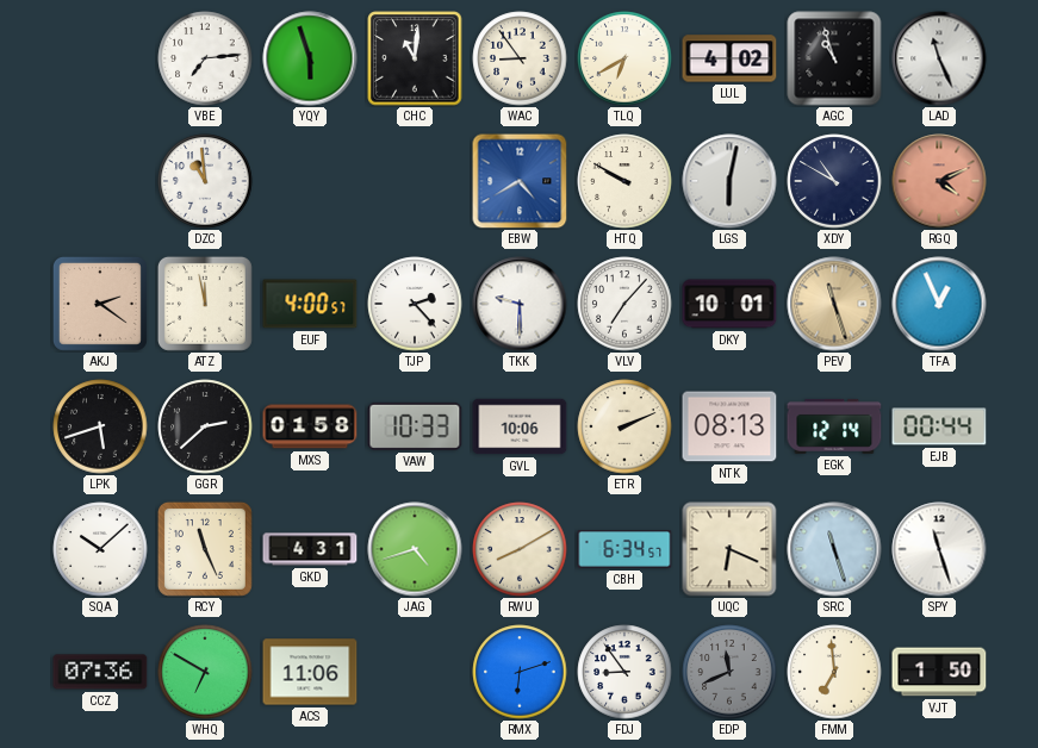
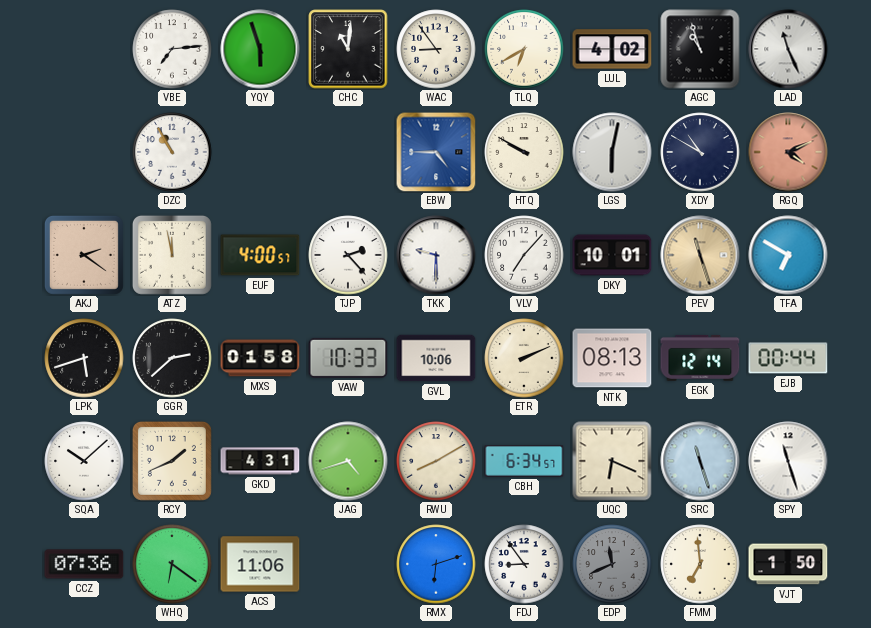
DZC: 10:59 -> 10:55 (172, 152)
EBW: 4:40 -> 4:45 (436, 152)
TFA: 12:56 -> 6:50 (788, 255)
RCY: 11:26 -> 1:41 (172, 461)
WHQ: 6:50 -> 6:21 (172, 564)
